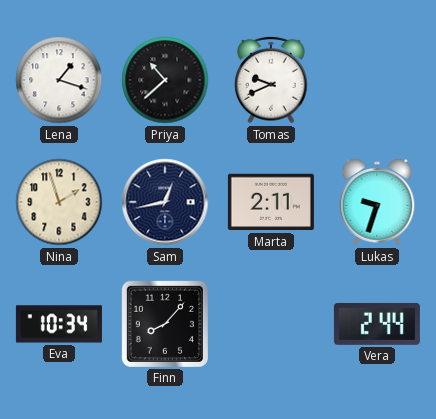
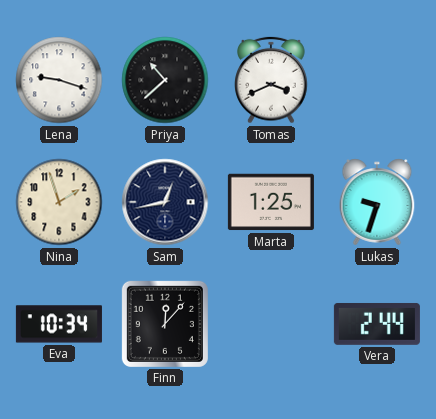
Lena: 1:18 -> 9:18 (59, 80)
Tomas: 9:41 -> 3:41 (271, 80)
Marta: 2:11 -> 1:25 (271, 202)
Finn: 8:07 -> 12:07 (165, 324)
